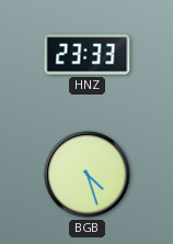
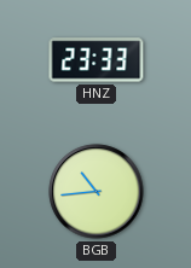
BGB: 4:27 -> 10:44 (97, 192)
